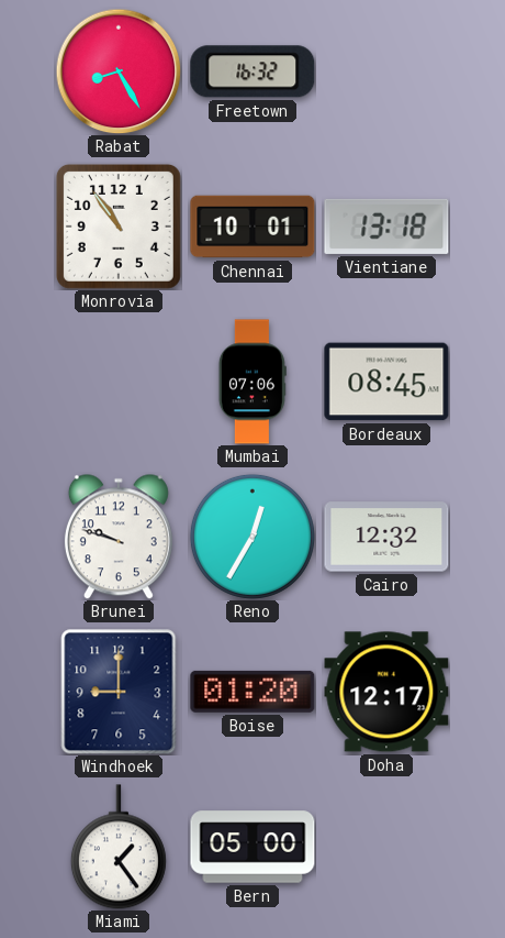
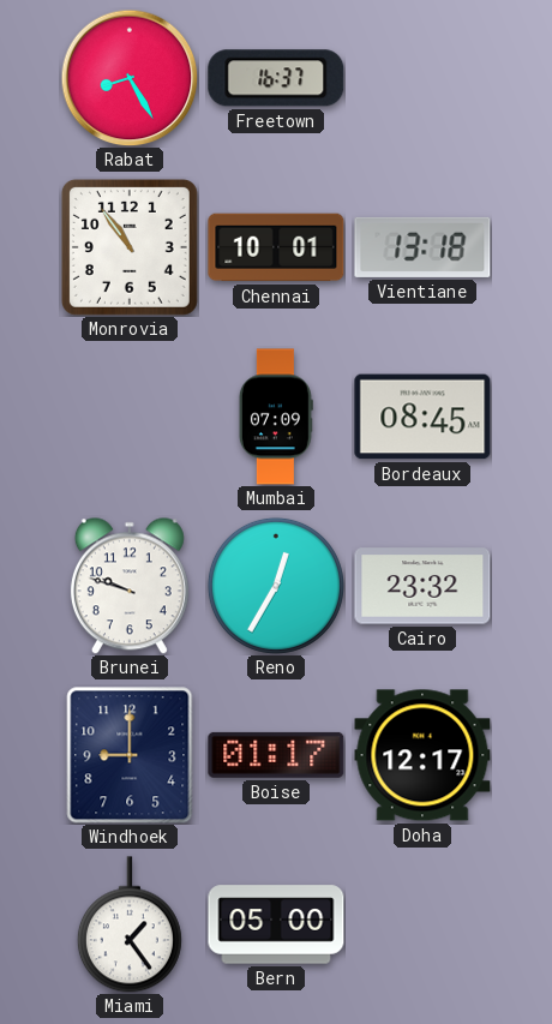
Freetown: 16:32 -> 16:37 (276, 78)
Mumbai: 07:06 -> 07:09 (276, 417)
Cairo: 12:32 -> 23:32 (422, 586)
Boise: 01:20 -> 01:17 (276, 755)
